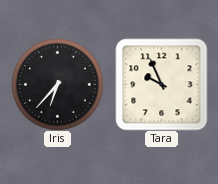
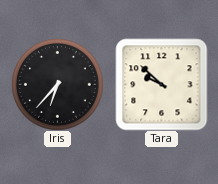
Tara: 9:56 -> 9:52 (161, 84)
